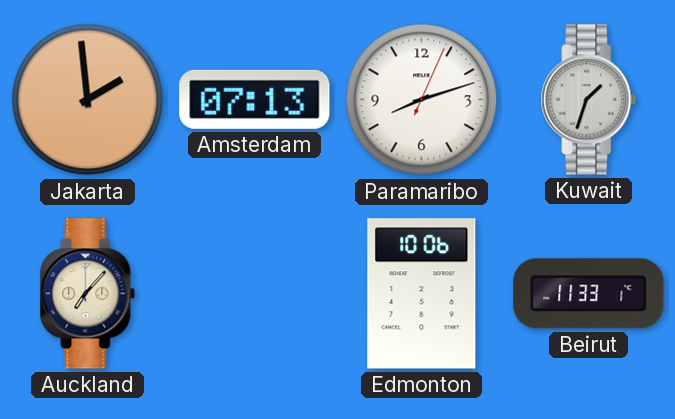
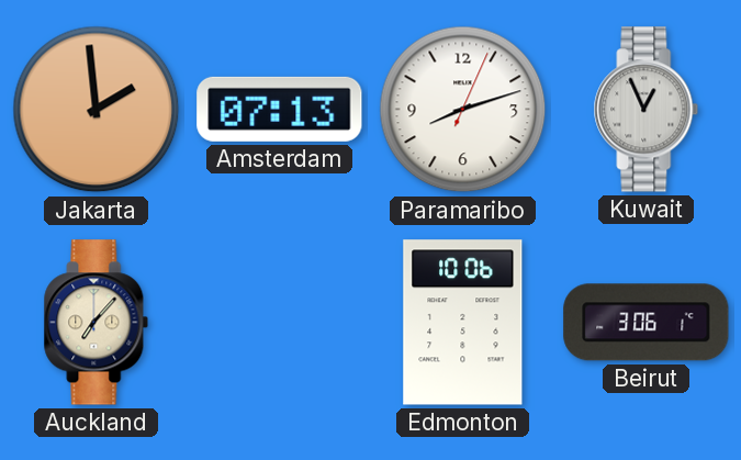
Kuwait: 1:33 -> 12:56 (647, 110)
Beirut: 11:33 -> 3:06 (647, 323)
